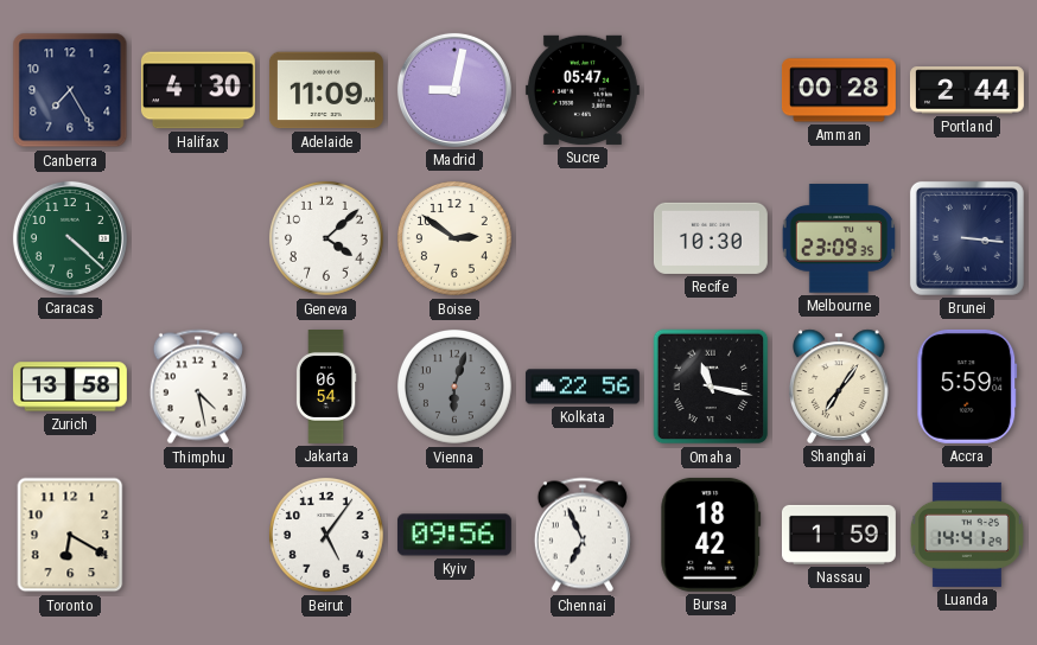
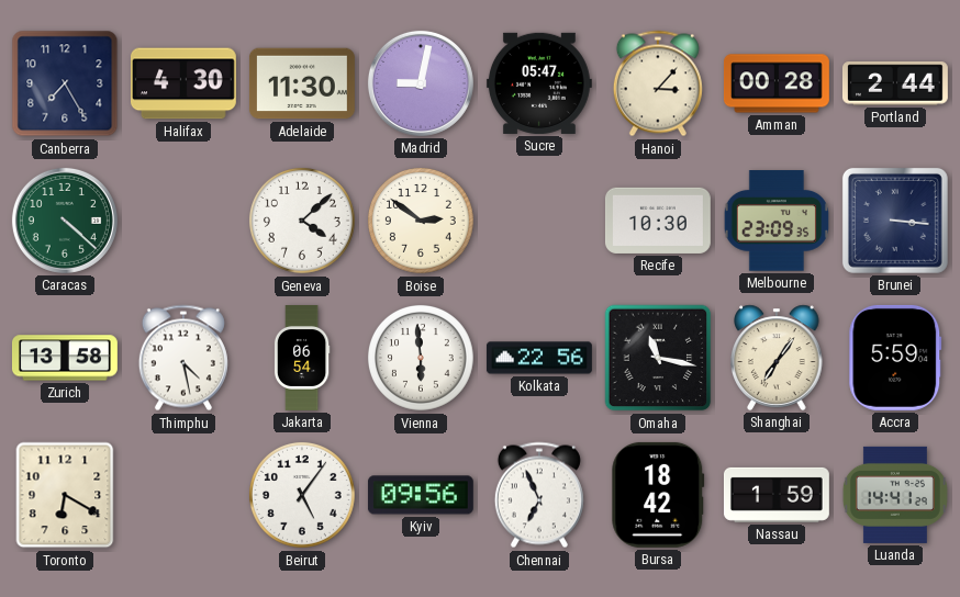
Adelaide: 11:09 -> 11:30 (302, 83)
Hanoi: none -> 3:07 (658, 83)
Vienna: 6:03 -> 5:59 (421, 358)
Vienna dial: grey -> white (421, 358)
